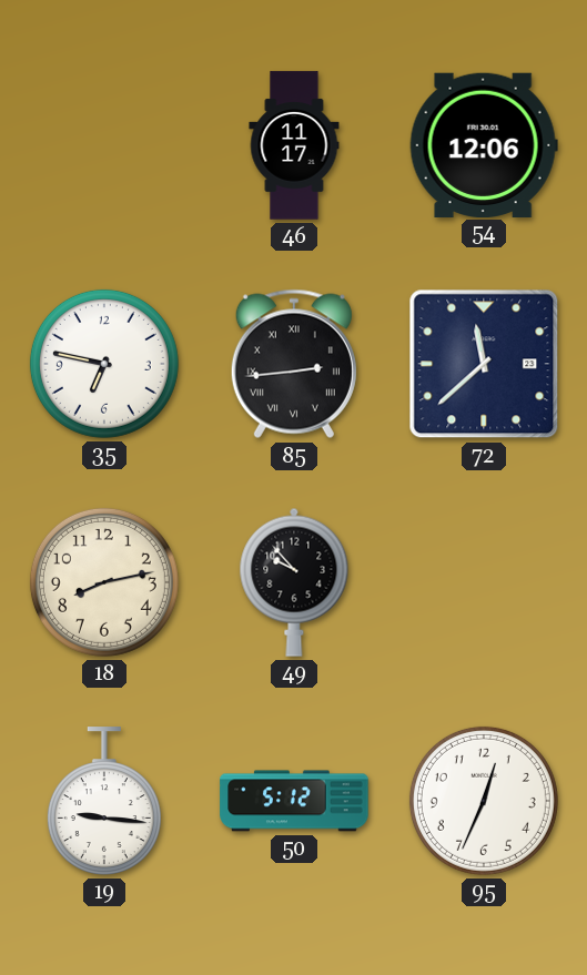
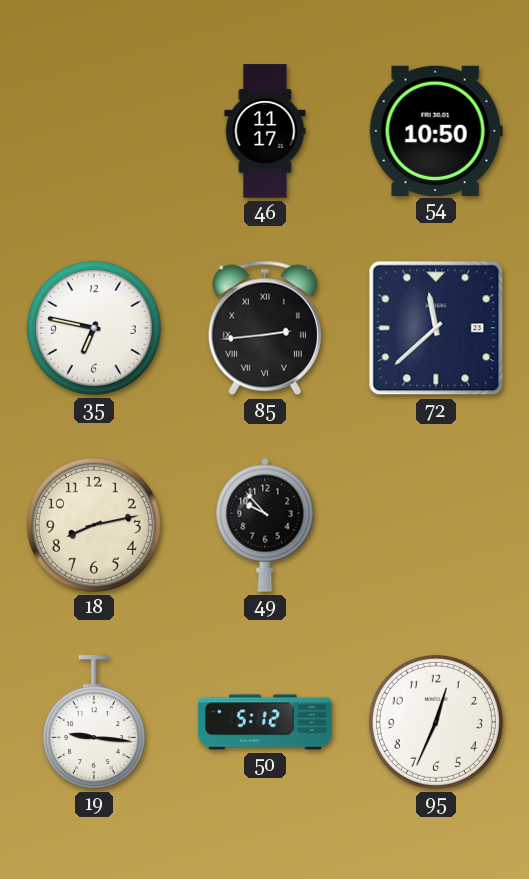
54: 12:06 -> 10:50 (436, 130)
